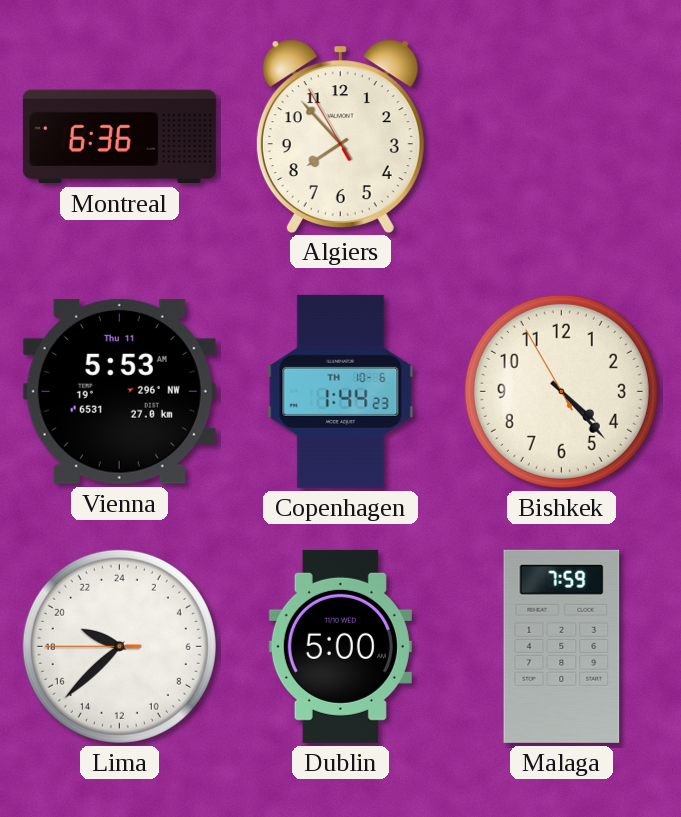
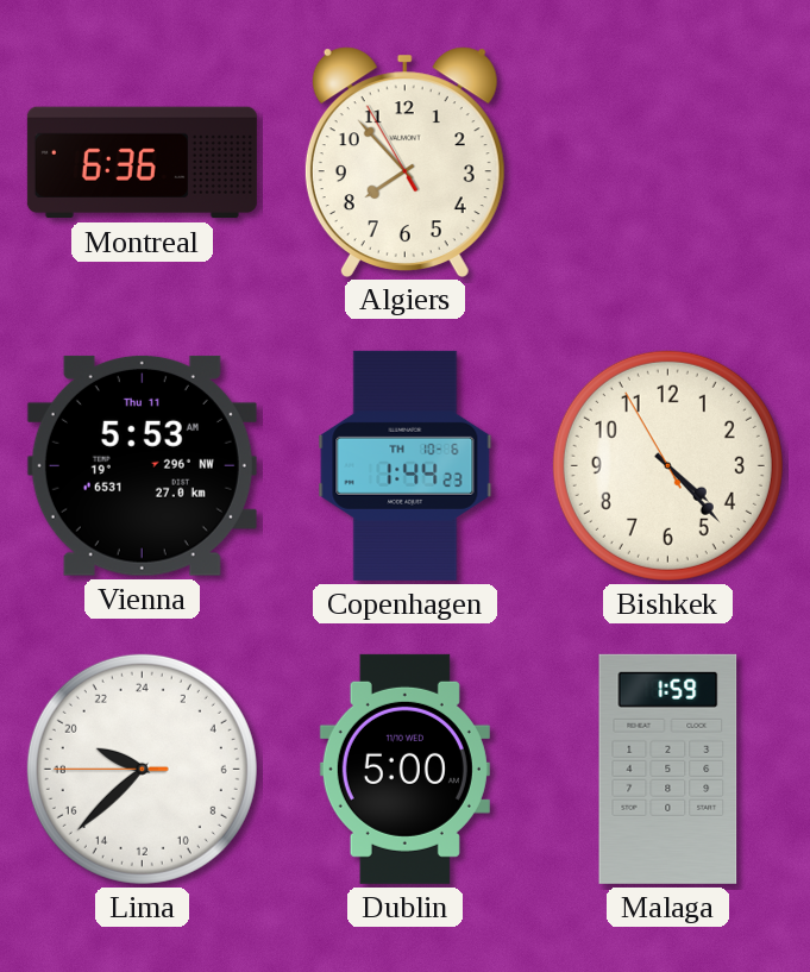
Malaga: 7:59 -> 1:59 (668, 769)
